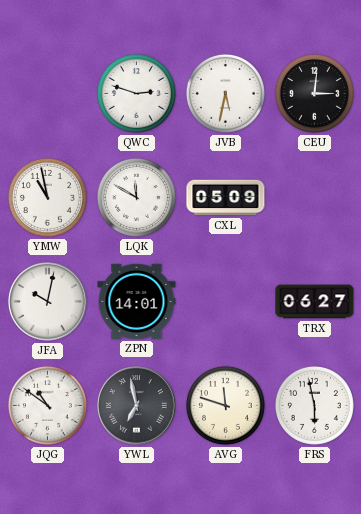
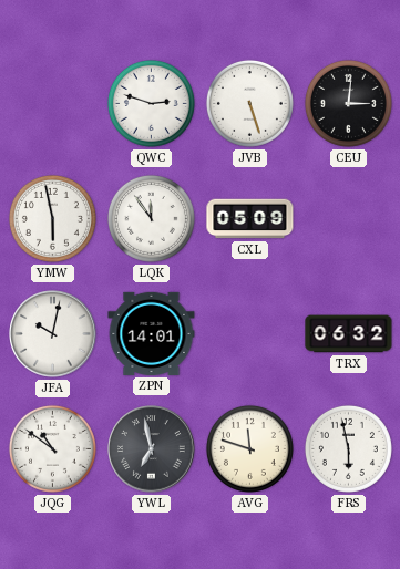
JVB: 5:32 -> 5:27 (249, 103)
YMW: 10:58 -> 5:58 (52, 218)
LQK: 11:50 -> 11:54 (151, 218)
TRX: 06:27 -> 06:32 (349, 334)
